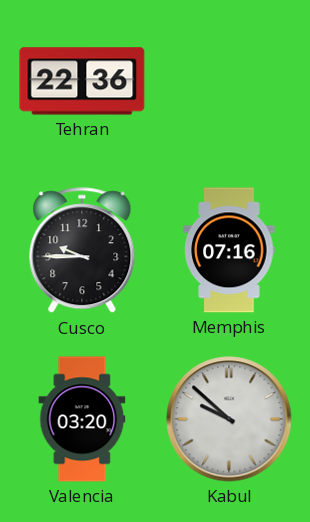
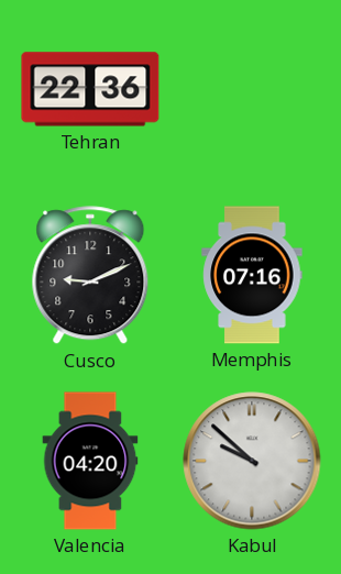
Cusco: 9:45 -> 9:11 (90, 276)
Valencia: 03:20 -> 04:20 (90, 461)
